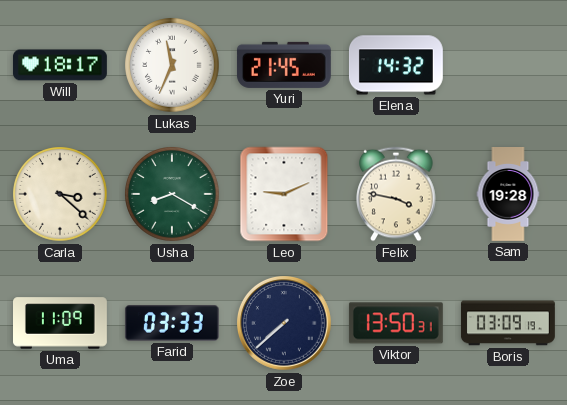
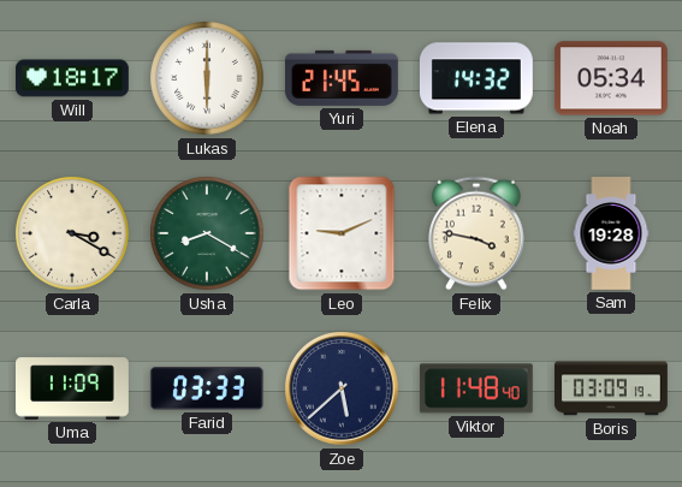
Lukas: 11:34 -> 6:00 (207, 78)
Noah: none -> 05:34 (611, 78)
Carla: 3:22 -> 3:20 (72, 233)
Zoe: 7:38 -> 5:38 (343, 390)
Viktor: 13:50 -> 11:48 (476, 388)
